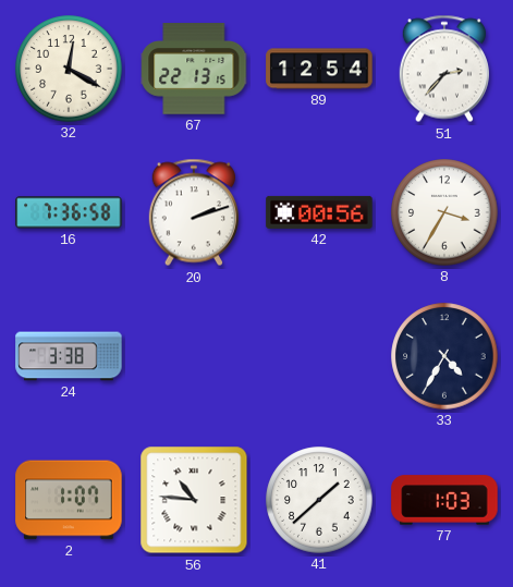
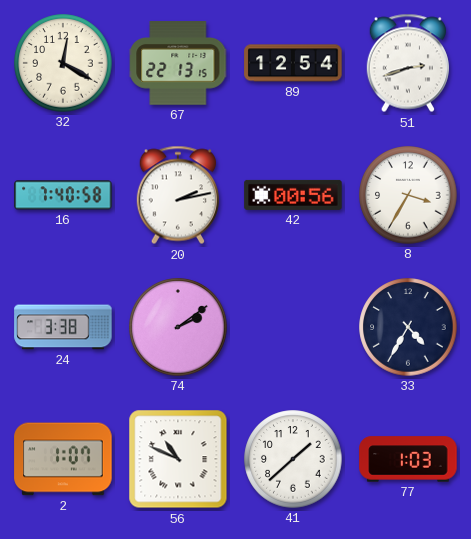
51: 2:37 -> 2:42 (408, 63)
16: 7:36 -> 7:40 (63, 195)
20: 2:12 -> 2:13 (178, 195)
74: none -> 2:09 (178, 327)
56: 10:46 -> 10:49 (178, 459)
